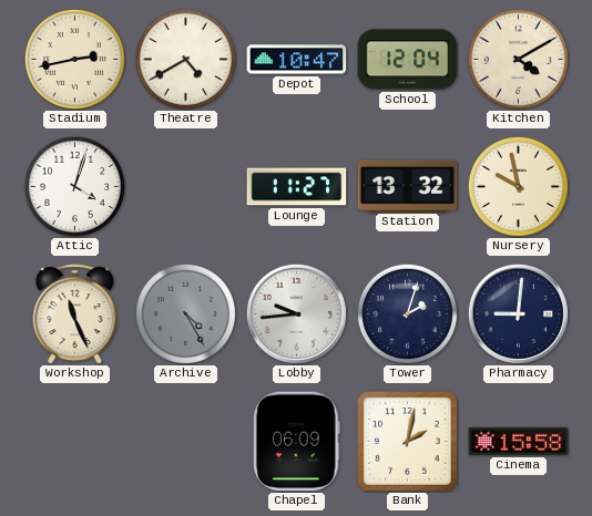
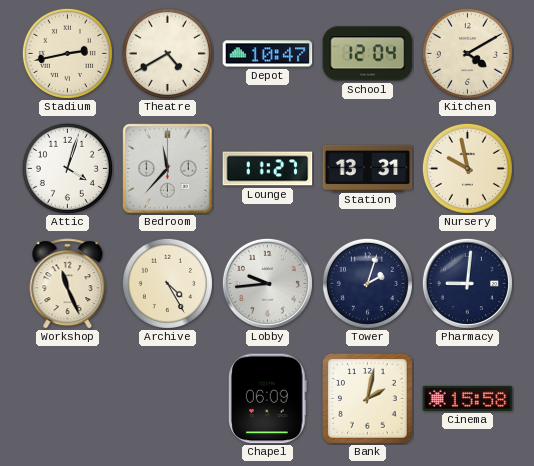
Bedroom: none -> 11:37 (168, 169)
Station: 13:32 -> 13:31 (368, 168)
Archive dial: grey -> cream (167, 283)
